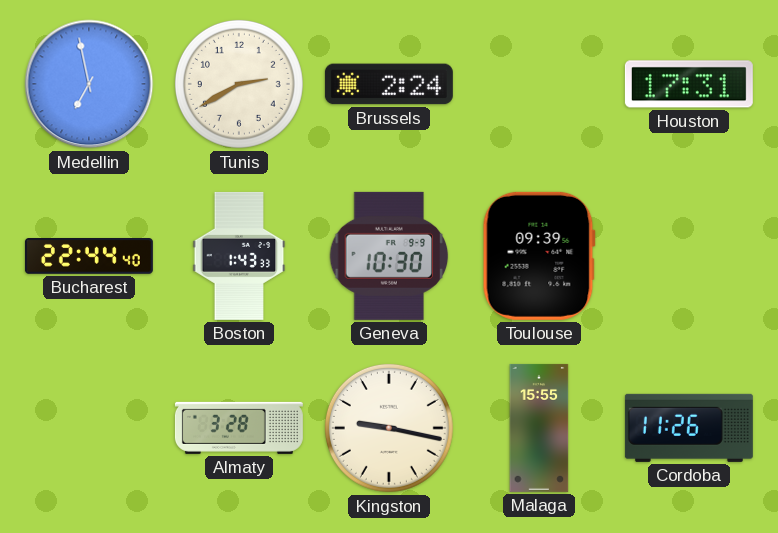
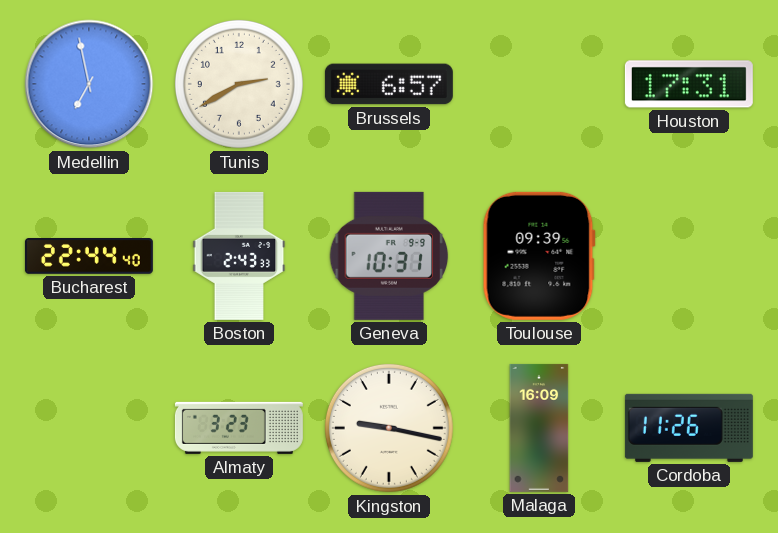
Brussels: 2:24 -> 6:57 (389, 84)
Boston: 1:43 -> 2:43 (239, 256)
Geneva: 10:30 -> 10:31 (389, 256)
Almaty: 3:28 -> 3:23 (239, 428)
Malaga: 15:55 -> 16:09 (539, 428)
